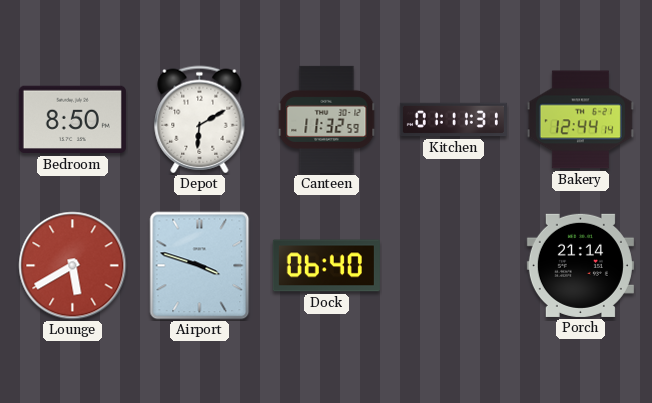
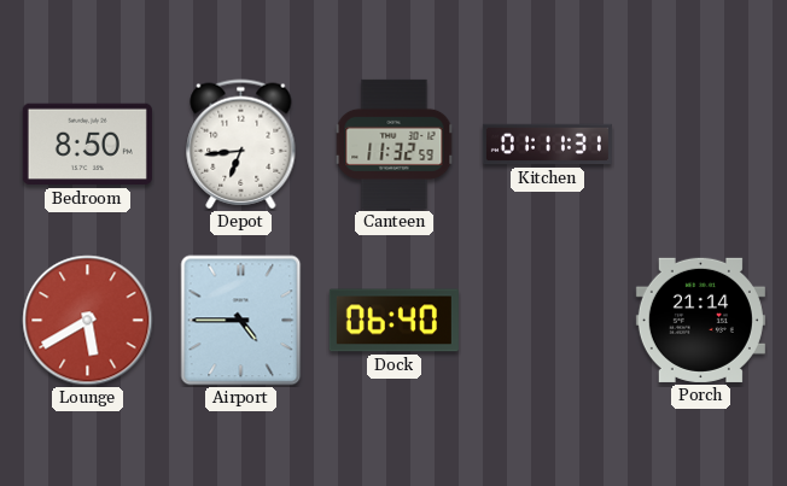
Depot: 6:10 -> 6:44 (241, 145)
Bakery: 12:44 -> none (580, 120)
Airport: 3:48 -> 4:45 (241, 321)
